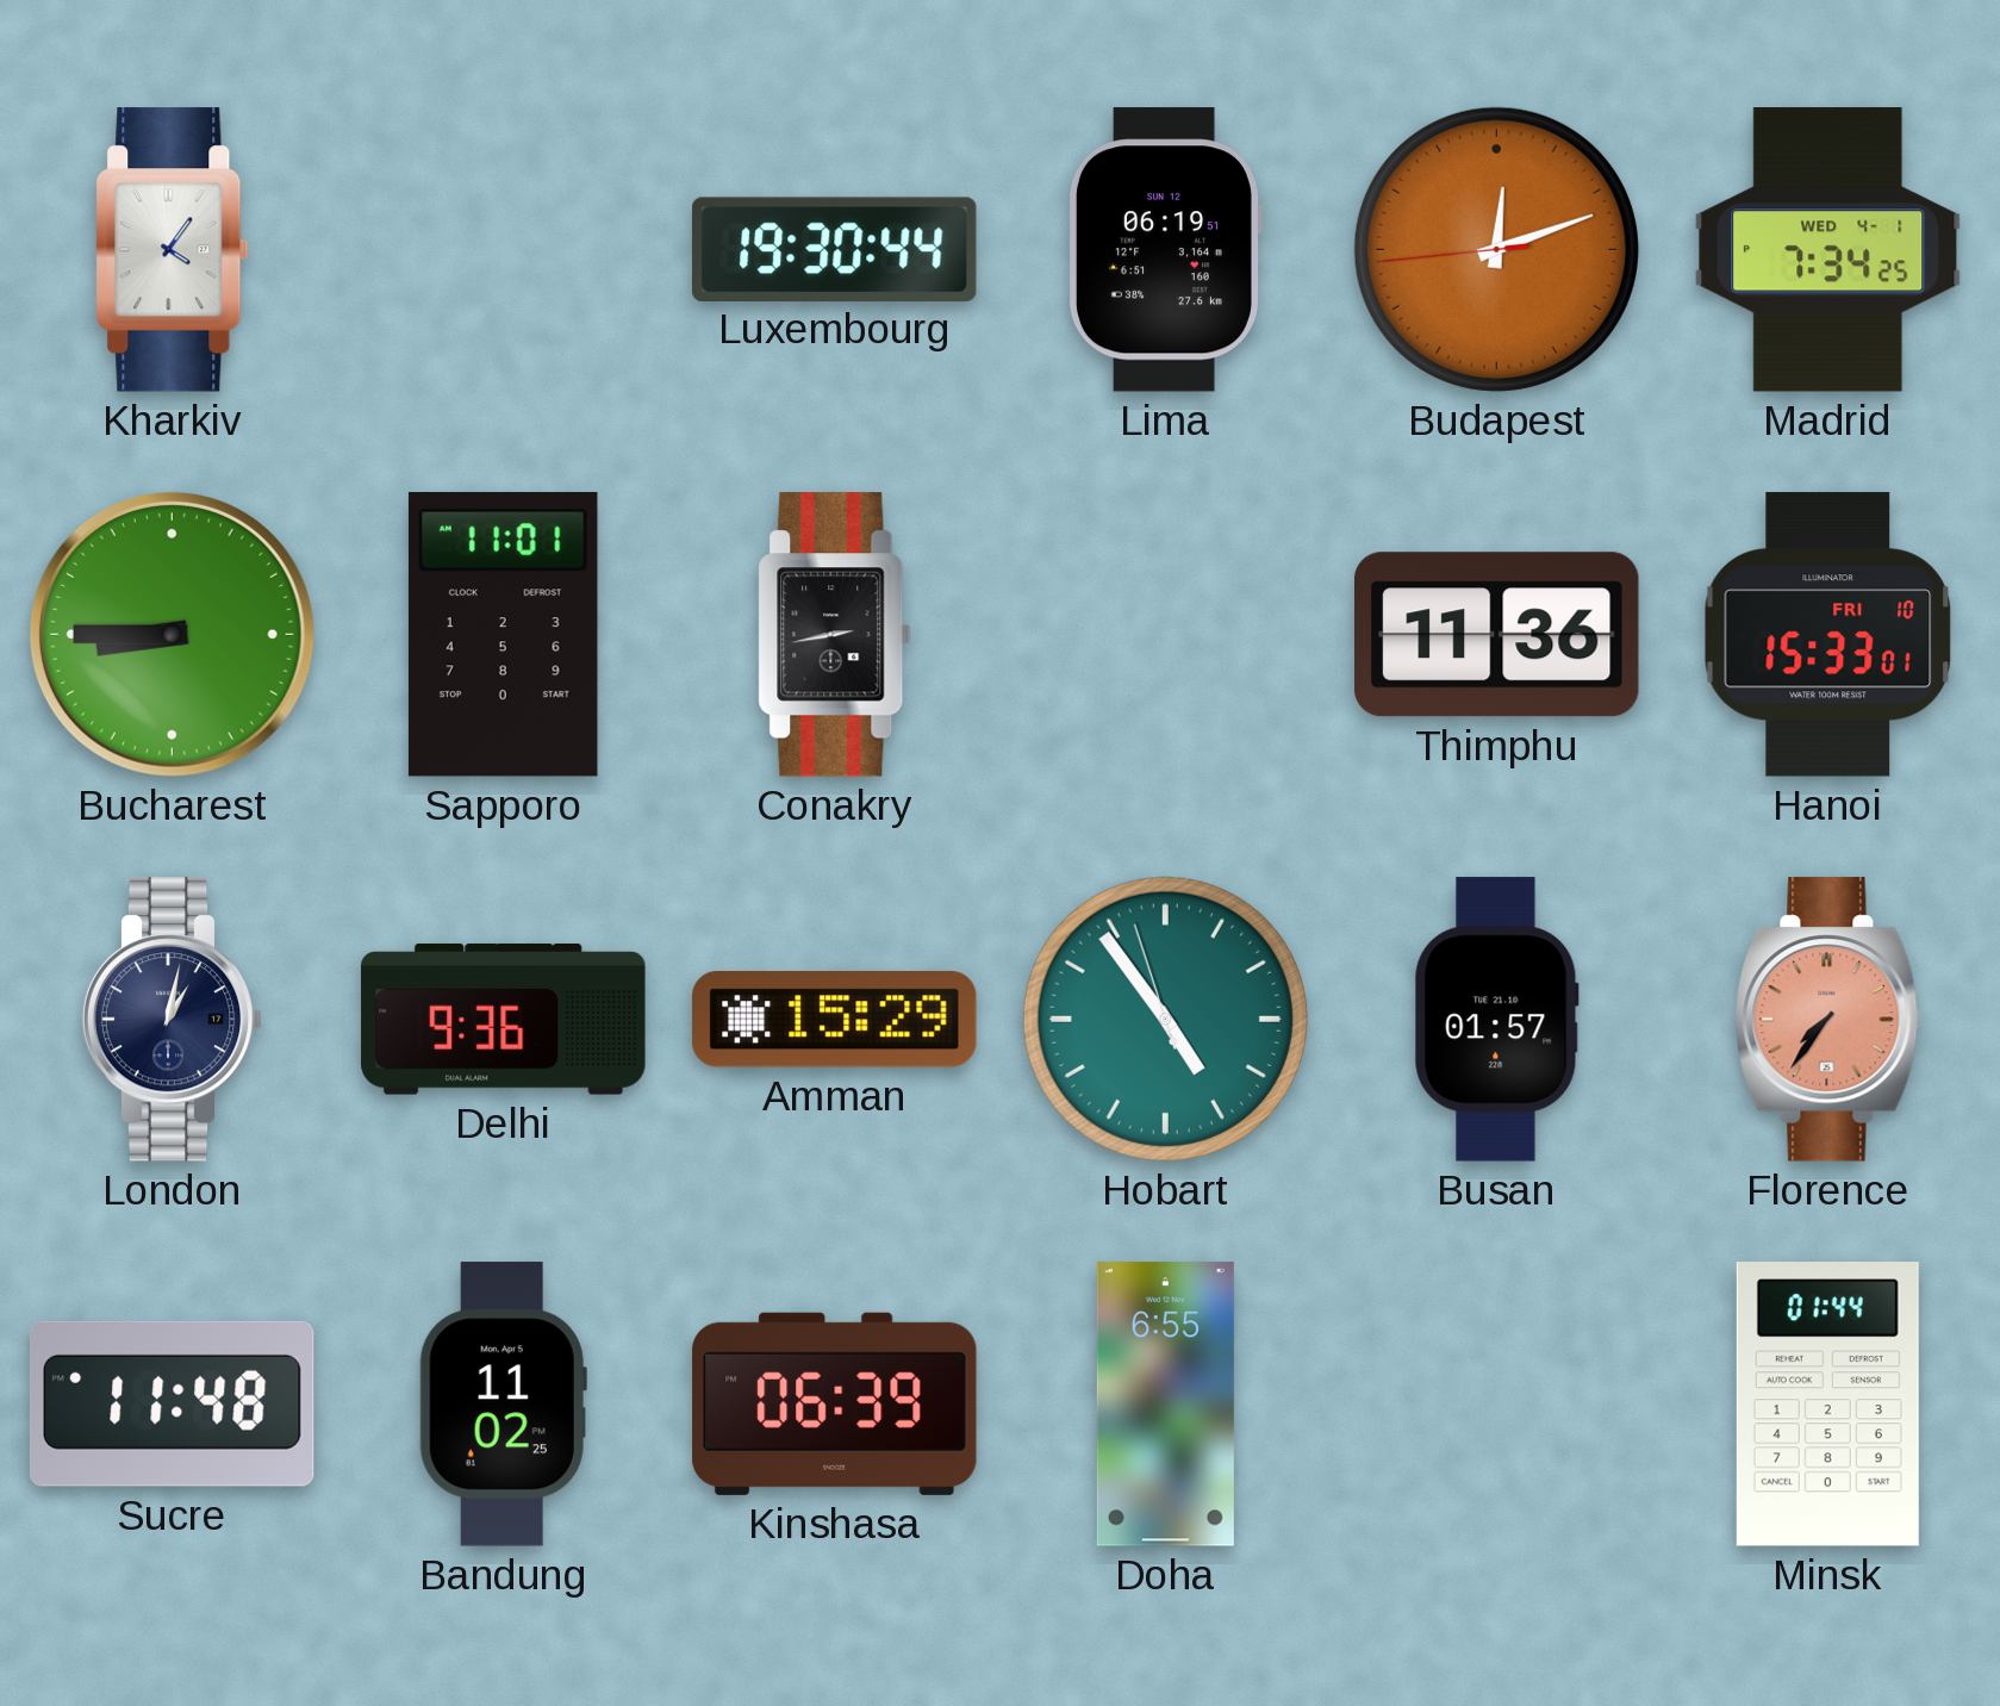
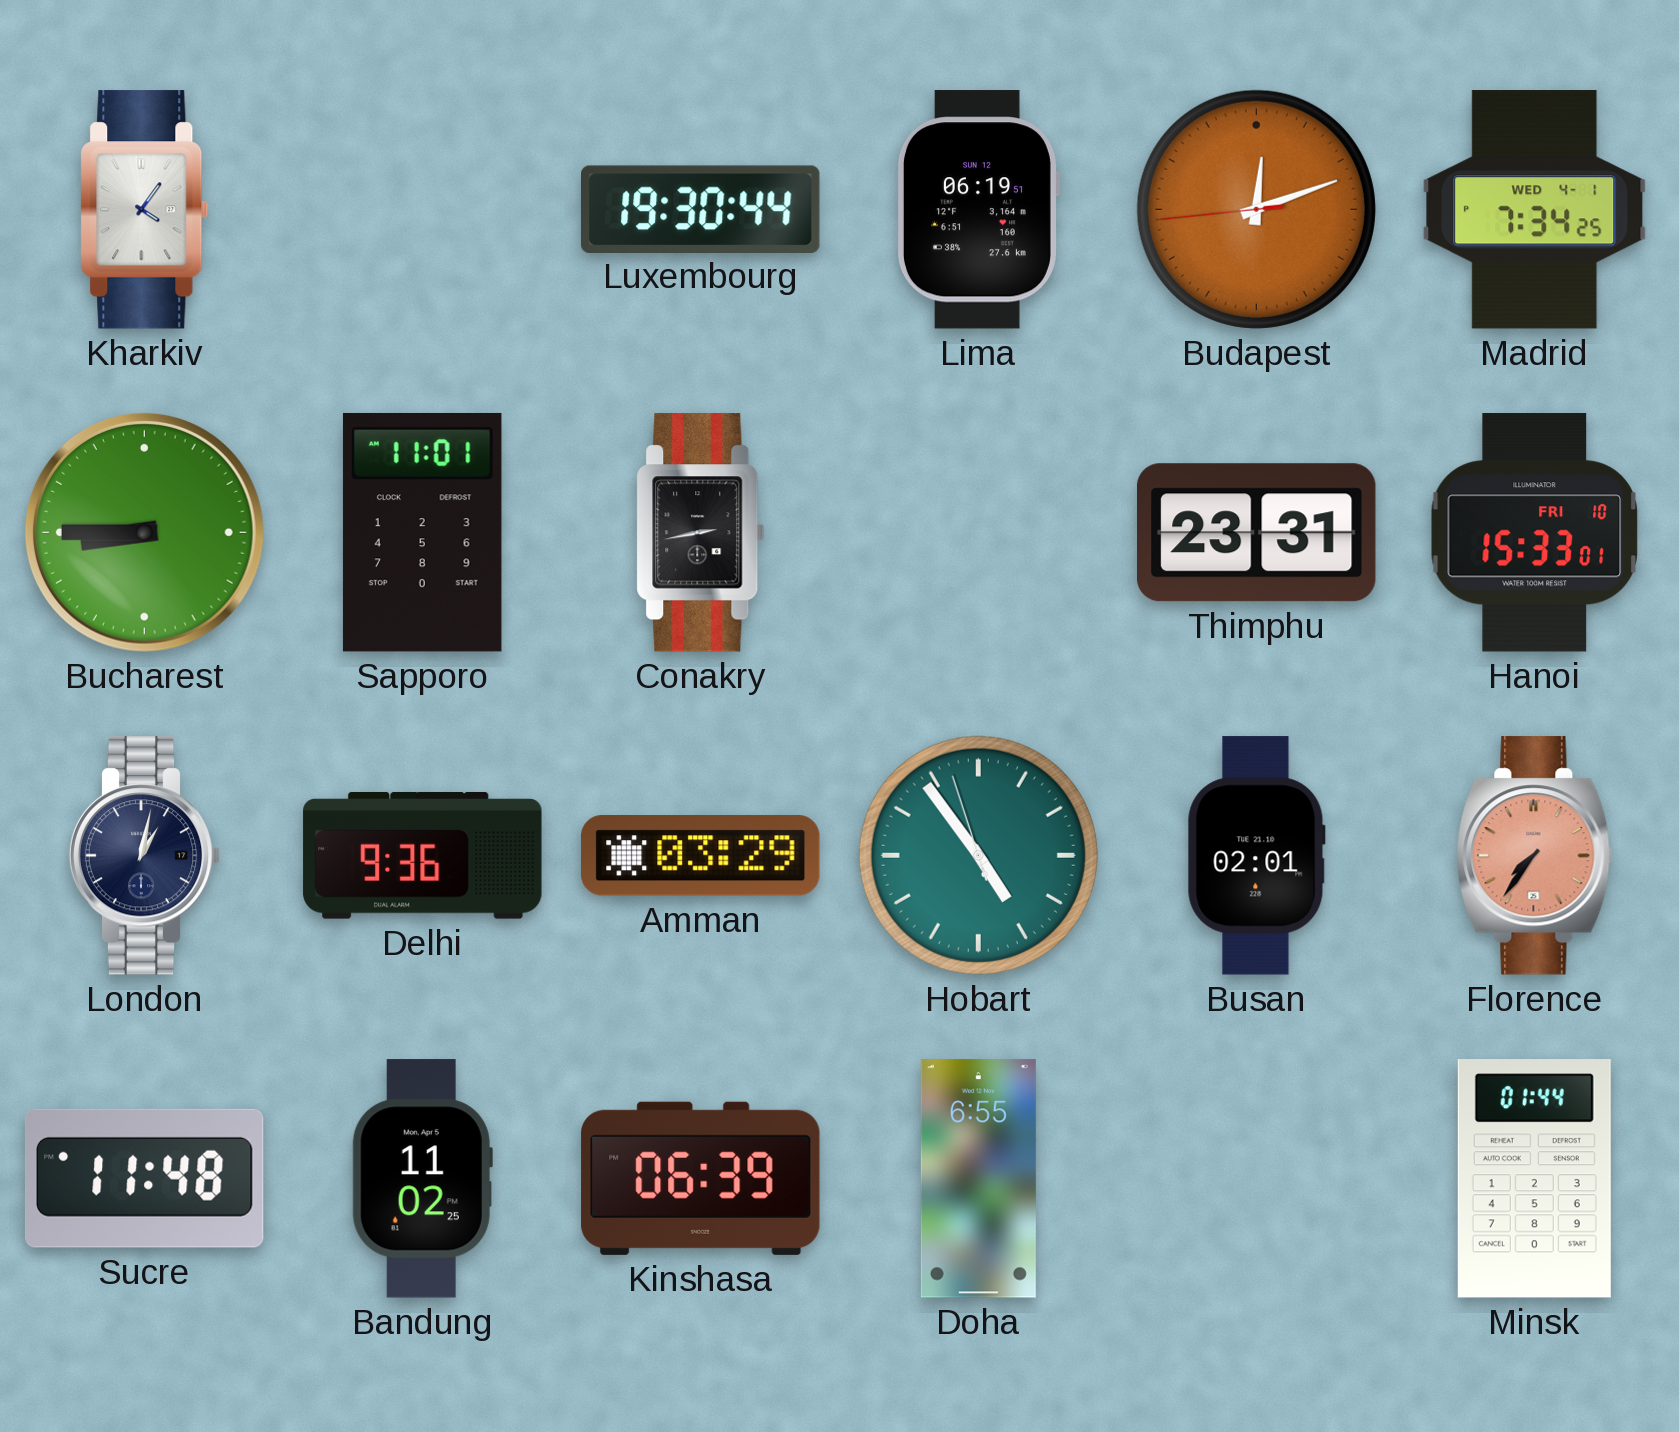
Thimphu: 11:36 -> 23:31 (1257, 533)
Amman: 15:29 -> 03:29 (701, 856)
Busan: 01:57 -> 02:01 (1256, 856)
